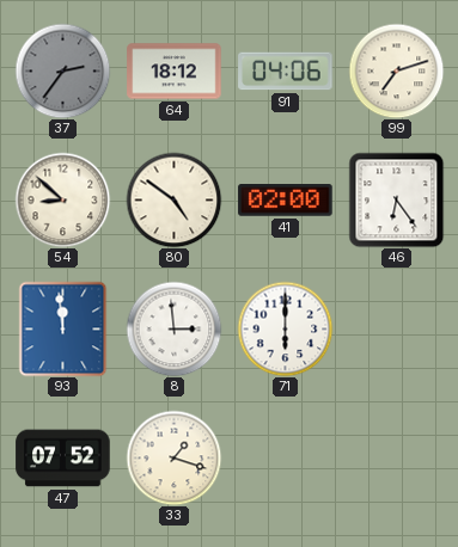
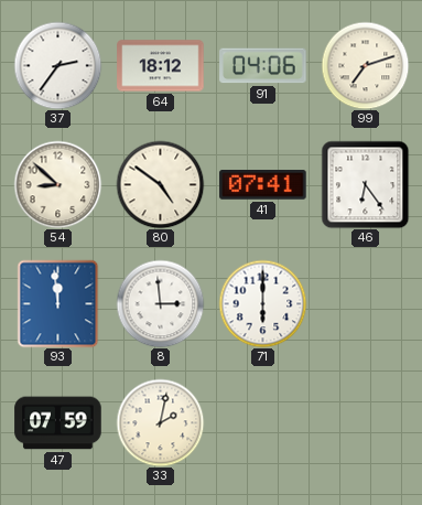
37 dial: grey -> white (57, 65)
41: 02:00 -> 07:41 (263, 185)
47: 07:52 -> 07:59 (58, 423)
33: 1:18 -> 2:02 (160, 422)
